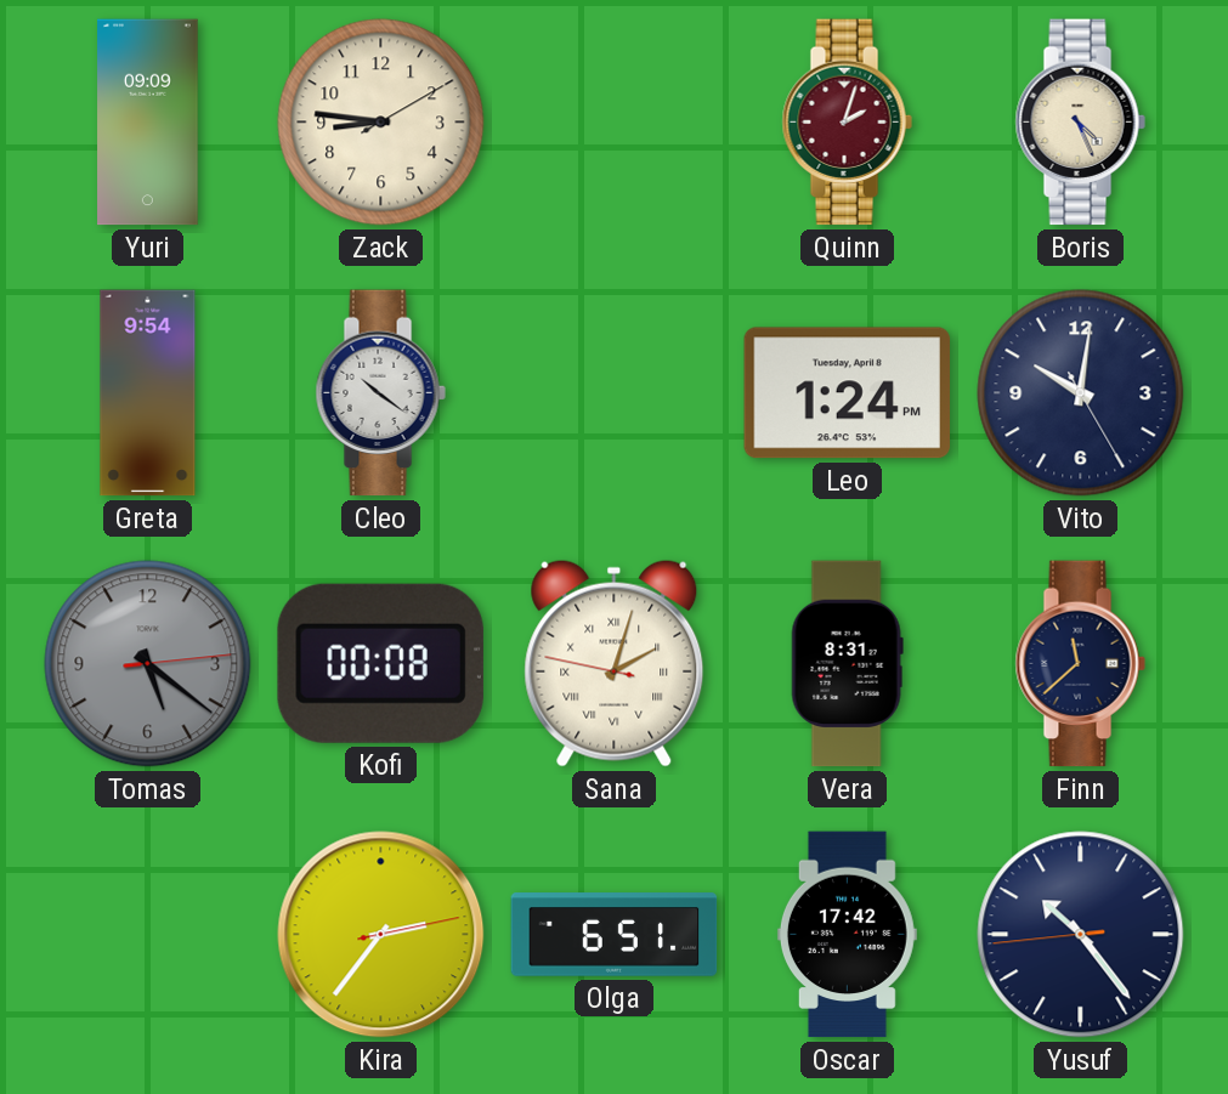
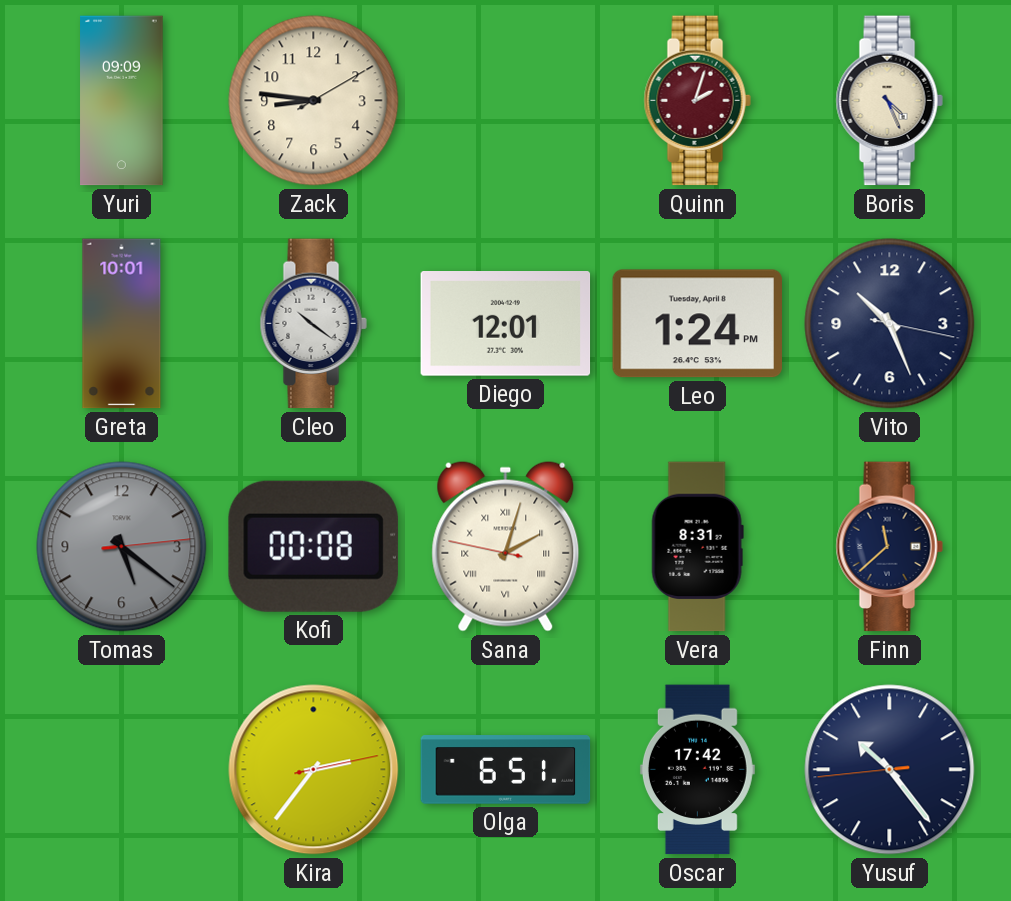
Greta: 9:54 -> 10:01 (122, 324)
Diego: none -> 12:01 (506, 324)
Vito: 10:01 -> 10:26 (890, 324)
